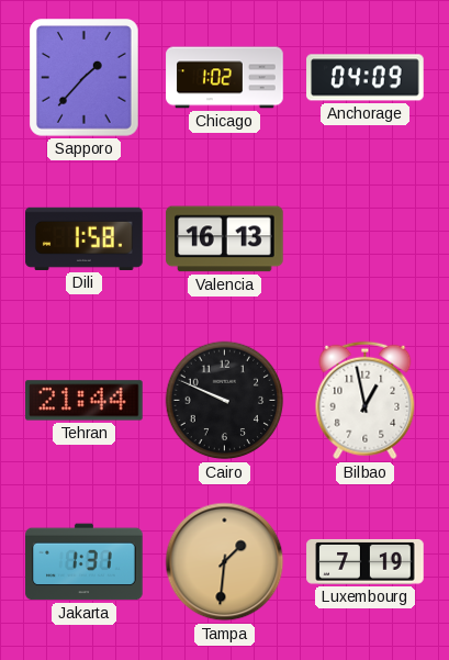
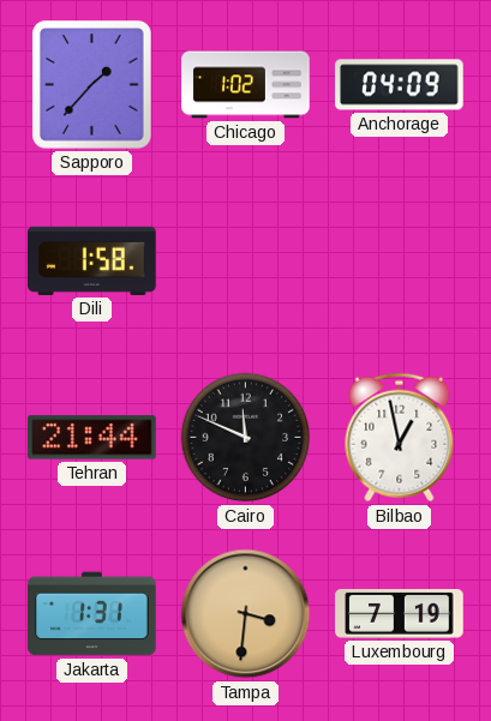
Valencia: 16:13 -> none (225, 239)
Cairo: 9:49 -> 11:49 (246, 438)
Tampa: 1:31 -> 3:31 (246, 614)
